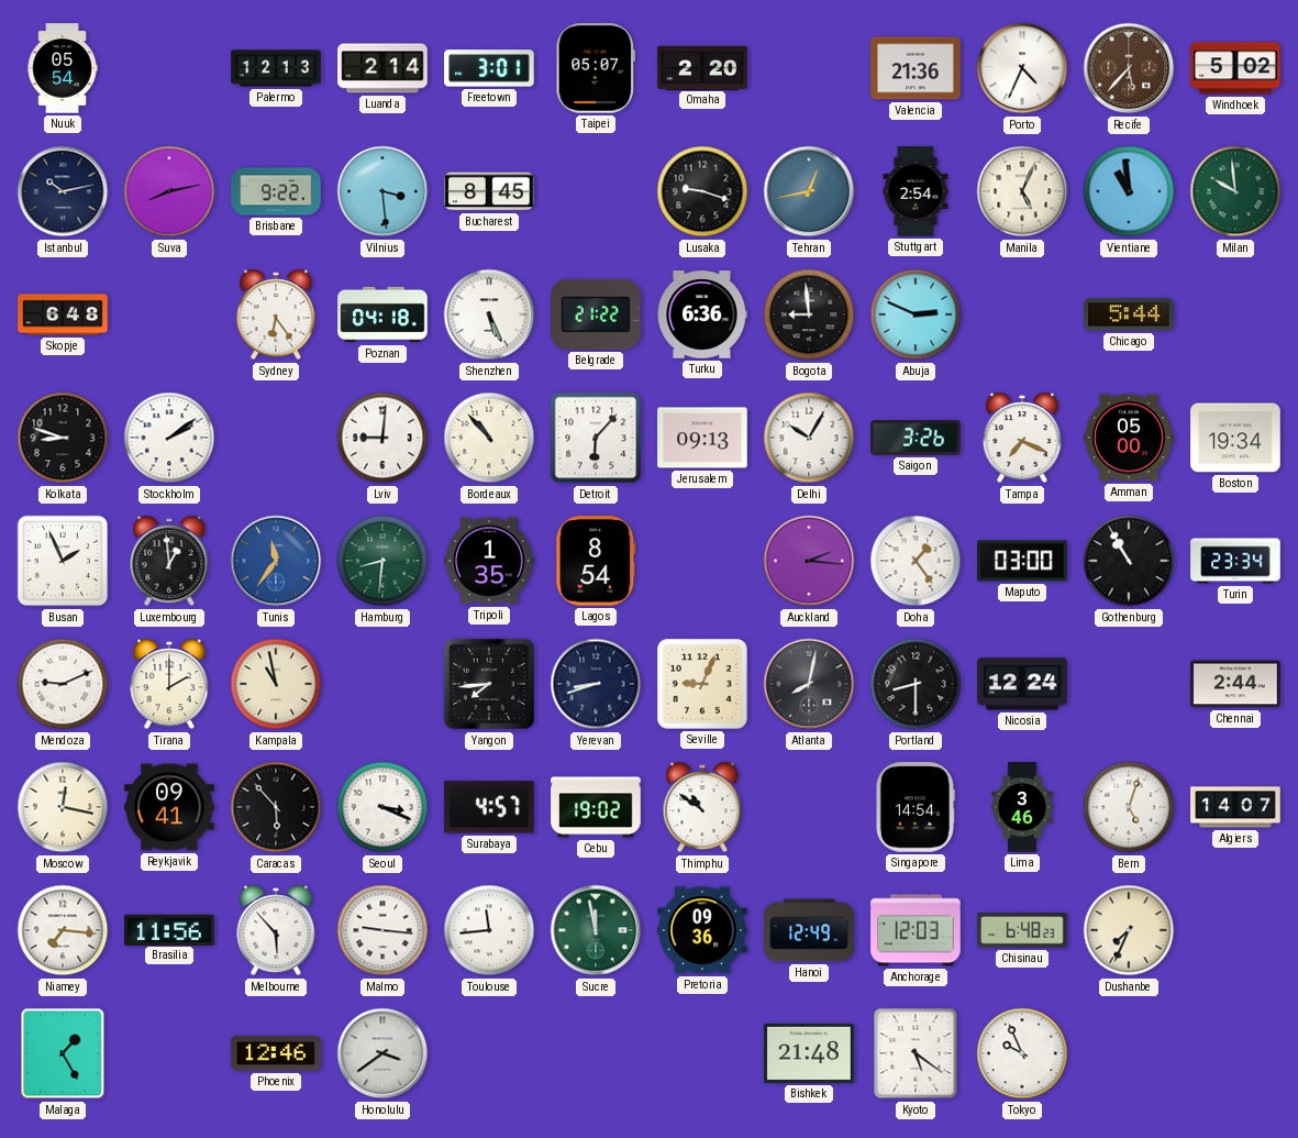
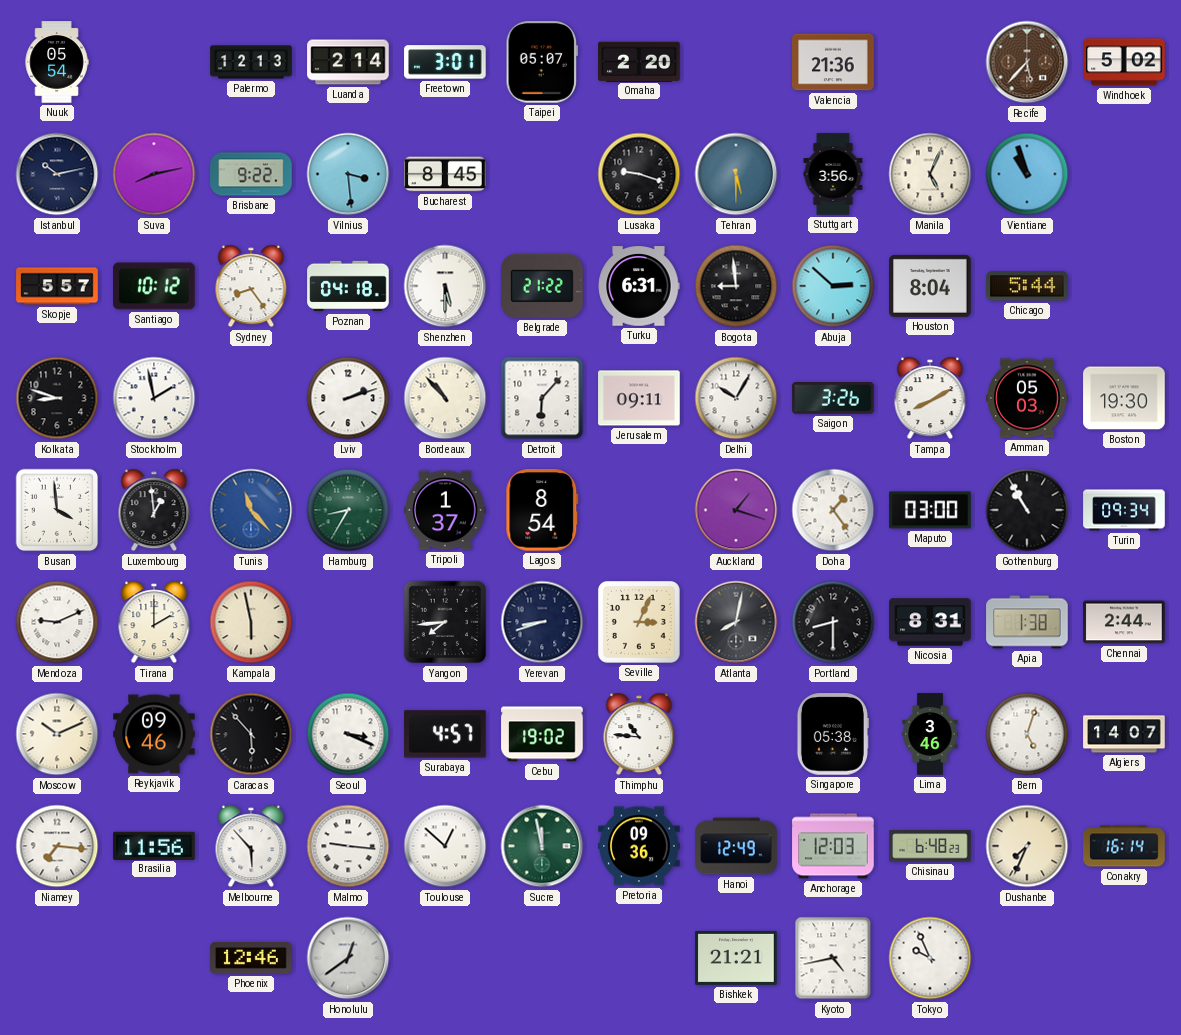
Porto: 4:34 -> none (1022, 68)
Tehran: 12:43 -> 5:30 (736, 174)
Stuttgart: 2:54 -> 3:56 (833, 174)
Vientiane: 10:59 -> 10:57 (1027, 174)
Milan: 9:59 -> none (1235, 191)
Skopje: 6:48 -> 5:57 (57, 286)
Santiago: none -> 10:12 (154, 286)
Sydney: 6:24 -> 8:24 (251, 286)
Shenzhen: 5:26 -> 5:30 (445, 286)
Turku: 6:36 -> 6:31 (639, 286)
Abuja: 2:49 -> 2:52 (833, 286)
Houston: none -> 8:04 (930, 286)
Stockholm: 2:09 -> 1:58 (154, 398)
Lviv: 9:01 -> 2:12 (348, 398)
Jerusalem: 09:13 -> 09:11 (639, 398)
Tampa: 7:19 -> 8:10 (930, 398)
Amman: 05:00 -> 05:03 (1027, 398)
Boston: 19:34 -> 19:30 (1124, 398)
Busan: 1:56 -> 3:59 (57, 510)
Tunis: 11:36 -> 11:23 (251, 510)
Hamburg: 8:31 -> 8:35 (348, 510)
Tripoli: 1:35 -> 1:37 (445, 510)
Auckland: 2:16 -> 1:18 (736, 510)
Turin: 23:34 -> 09:34 (1124, 510)
Kampala: 10:58 -> 5:58 (251, 622)
Seville: 9:04 -> 3:04 (639, 622)
Nicosia: 12:24 -> 8:31 (930, 622)
Apia: none -> 1:38 (1027, 622)
Moscow: 12:17 -> 10:11 (57, 734)
Reykjavik: 09:41 -> 09:46 (154, 734)
Thimphu: 10:51 -> 10:46 (639, 734)
Singapore: 14:54 -> 05:38 (832, 734)
Toulouse: 11:44 -> 12:52 (445, 846)
Conakry: none -> 16:14 (1124, 846)
Malaga: 1:25 -> none (63, 1053)
Honolulu: 3:39 -> 12:39 (348, 958)
Bishkek: 21:48 -> 21:21 (736, 958)
Kyoto: 5:21 -> 4:43 (833, 958)
